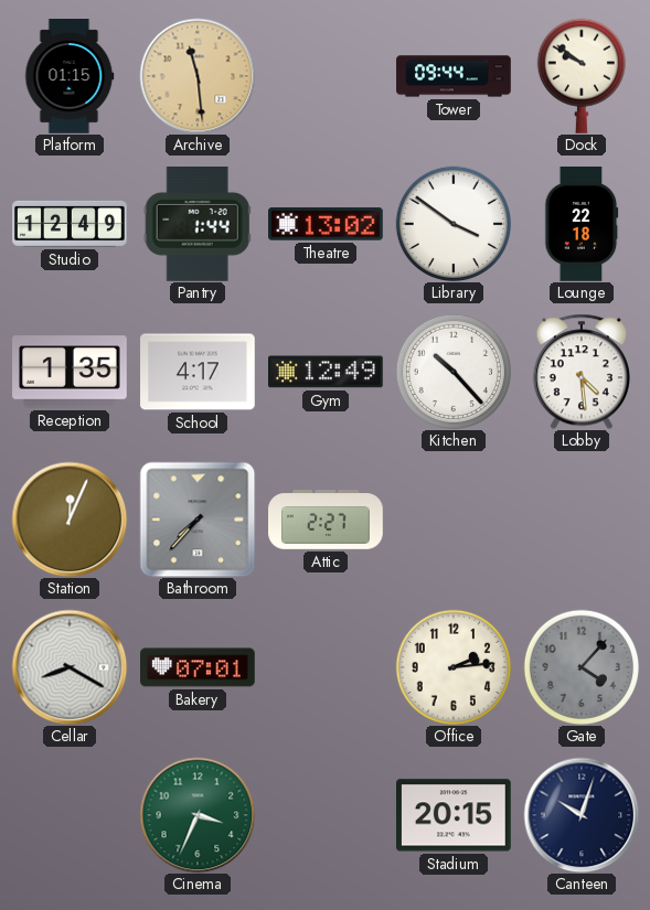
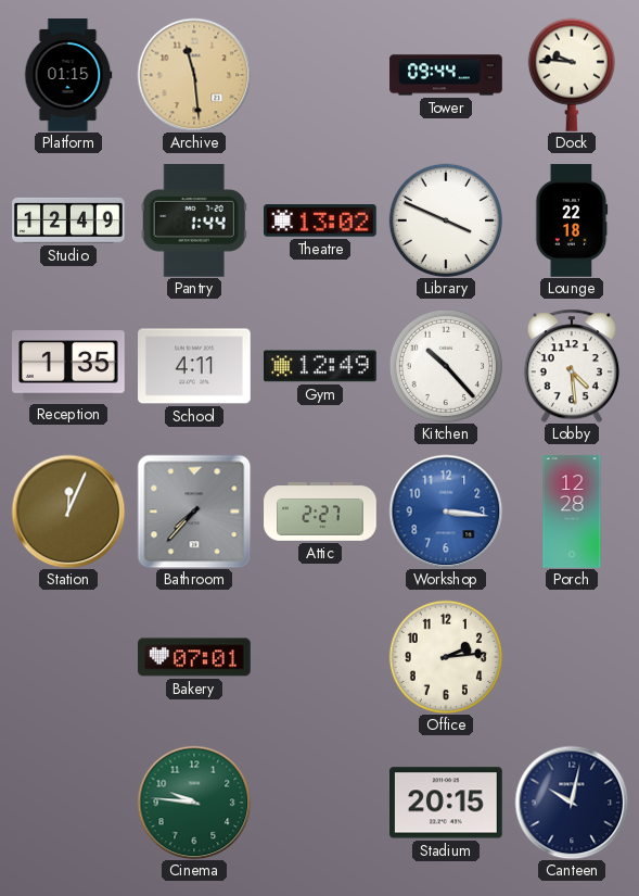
Dock: 9:51 -> 9:46 (572, 75)
Library: 3:51 -> 3:49 (445, 219)
School: 4:17 -> 4:11 (195, 366)
Workshop: none -> 3:16 (446, 512)
Porch: none -> 12:28 (572, 512)
Cellar: 8:20 -> none (70, 667)
Gate: 4:07 -> none (580, 666)
Cinema: 3:34 -> 9:46 (194, 803)
Canteen: 10:03 -> 10:02 (572, 803)
